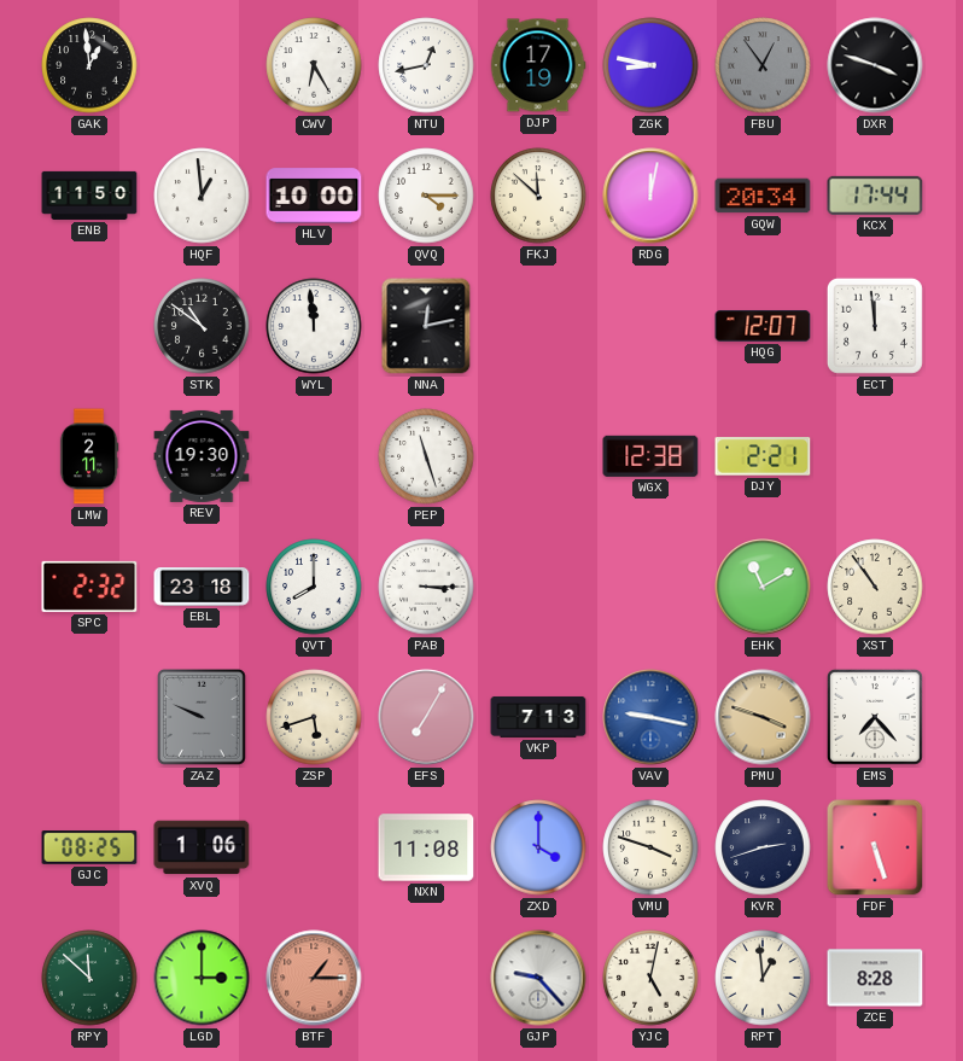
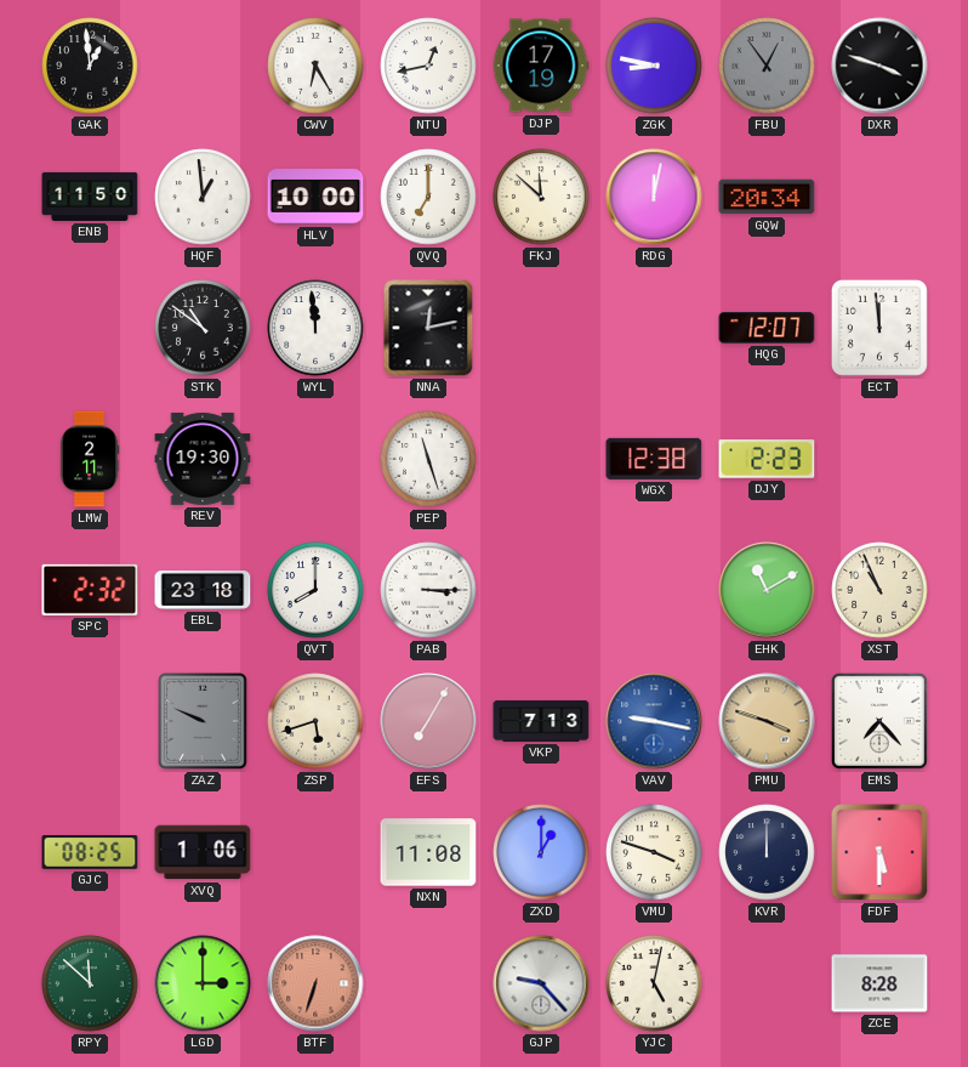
QVQ: 4:15 -> 7:00 (428, 197)
KCX: 17:44 -> none (875, 196)
DJY: 2:21 -> 2:23 (767, 459)
XST: 10:54 -> 10:56 (879, 590)
ZXD: 4:00 -> 1:00 (541, 852)
KVR: 2:42 -> 12:00 (767, 852)
FDF: 5:27 -> 5:30 (879, 852)
BTF: 1:15 -> 6:33 (315, 983)
RPT: 12:59 -> none (763, 978)
